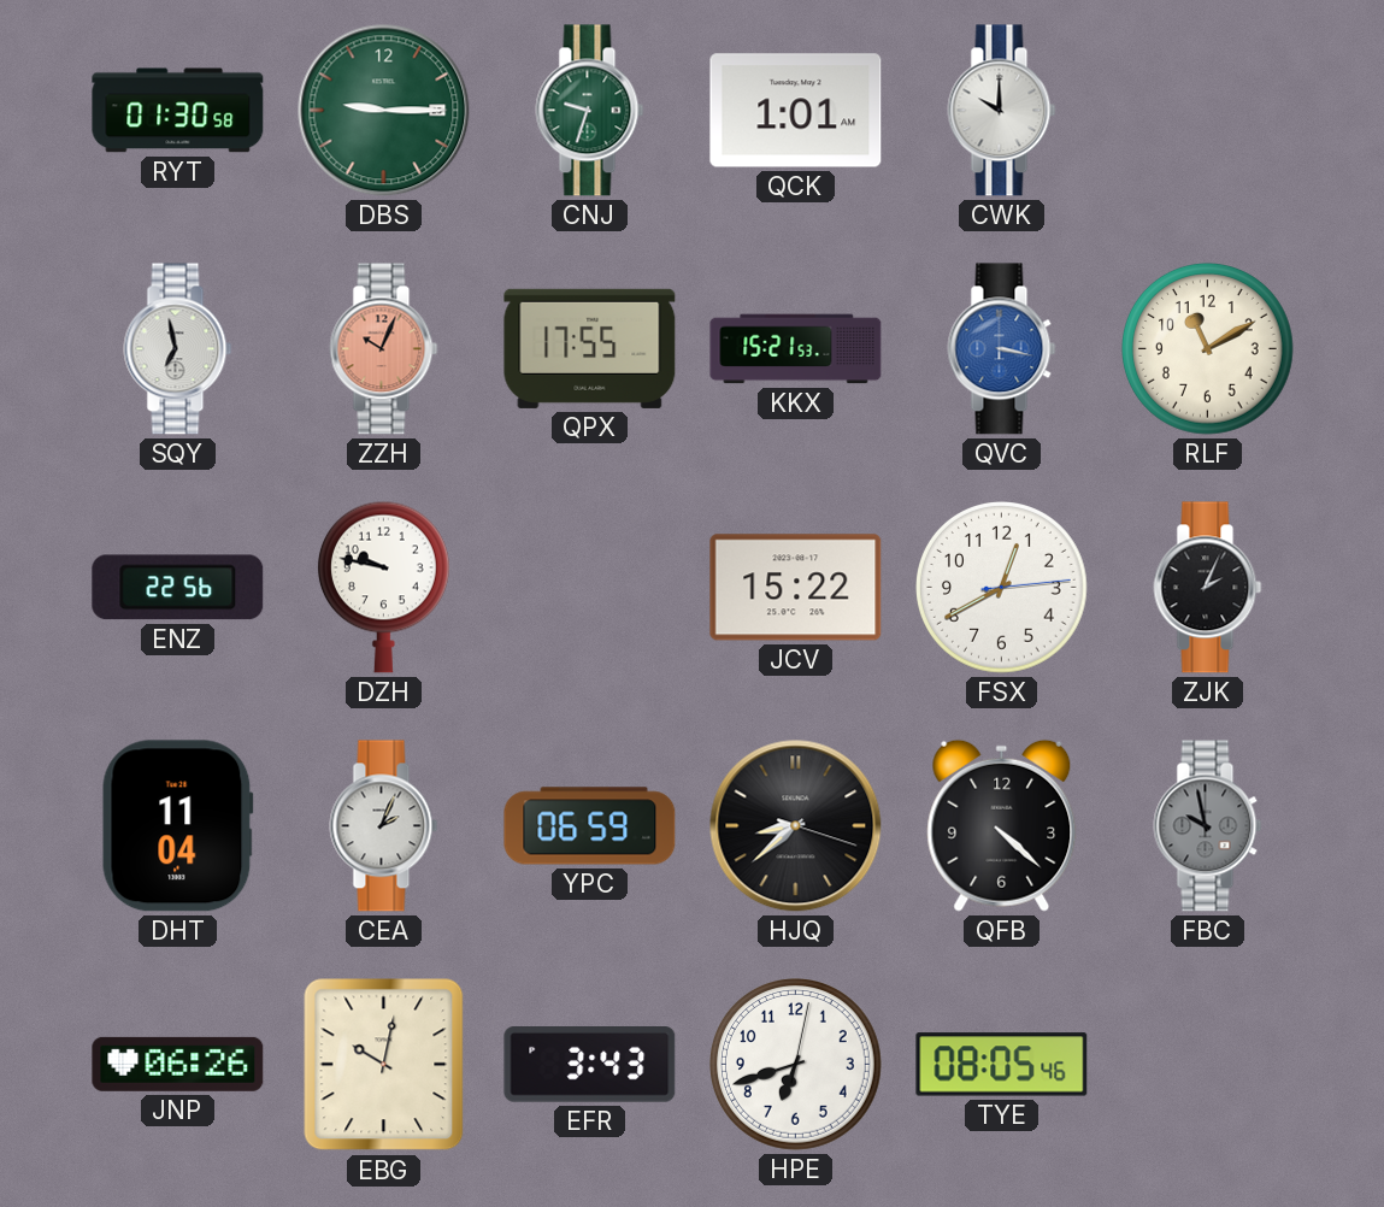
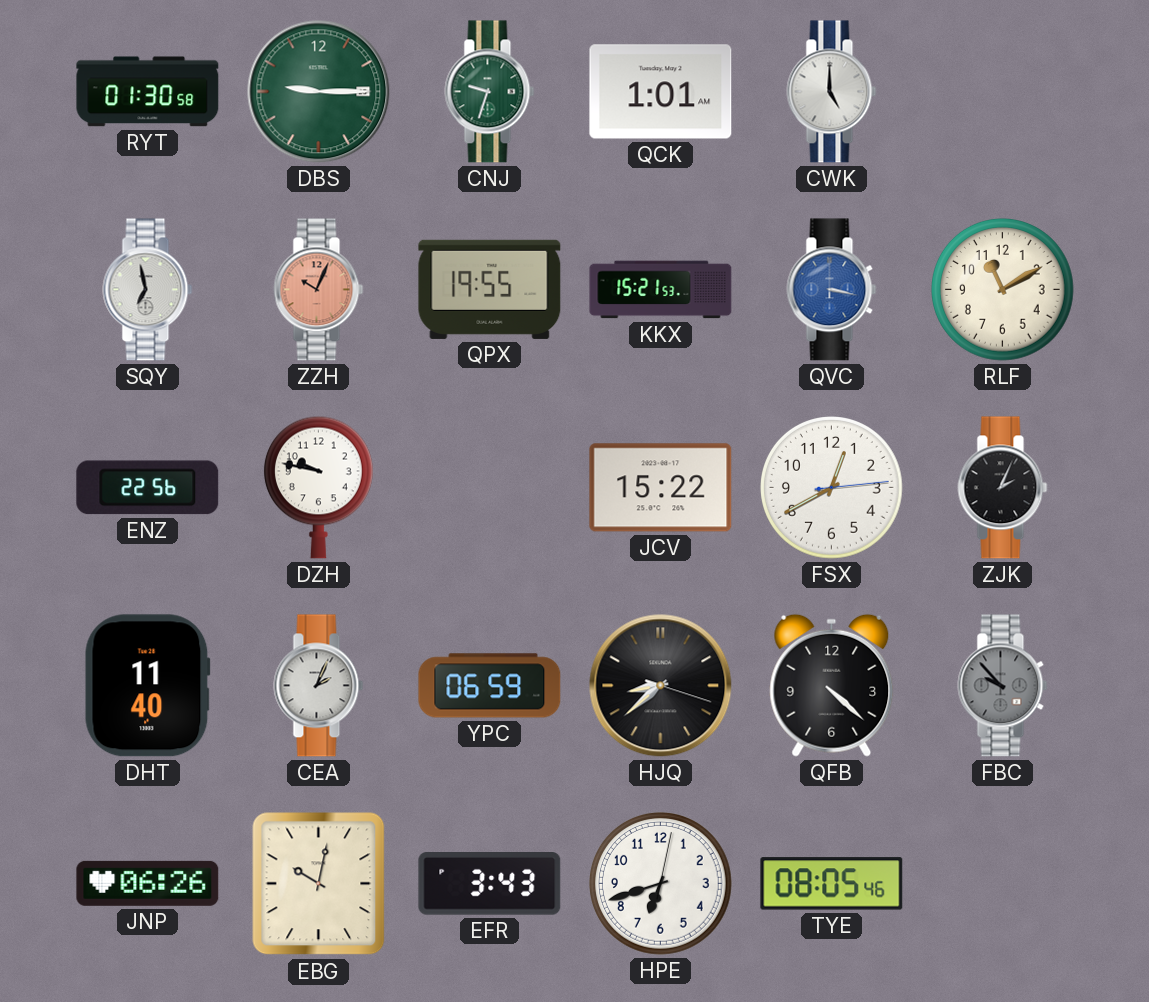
CWK: 10:00 -> 5:00 (832, 92)
QPX: 17:55 -> 19:55 (490, 289)
DHT: 11:04 -> 11:40 (147, 686)
FBC: 9:58 -> 9:53 (1003, 686)
